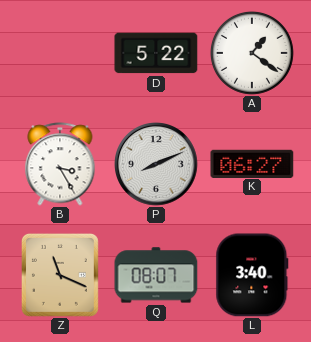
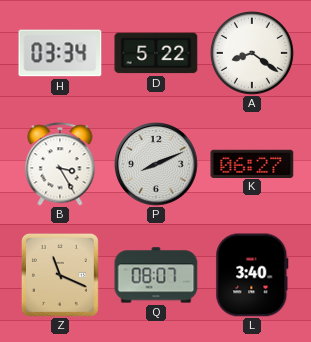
H: none -> 03:34 (60, 53)
A: 1:21 -> 8:21 (252, 53)
